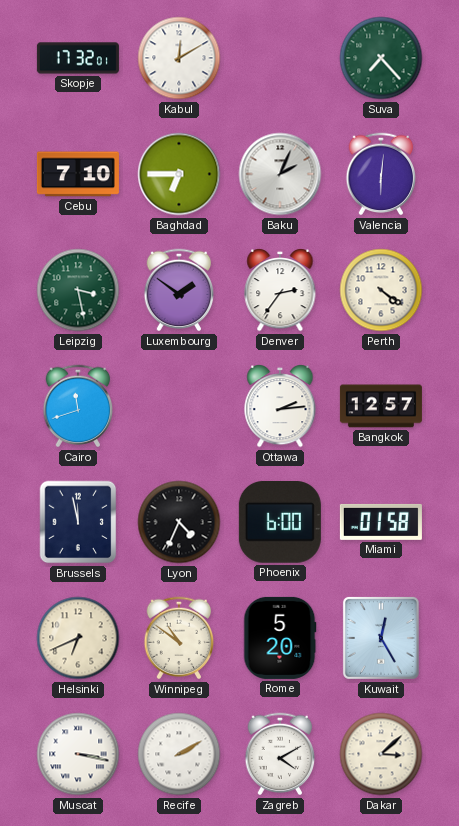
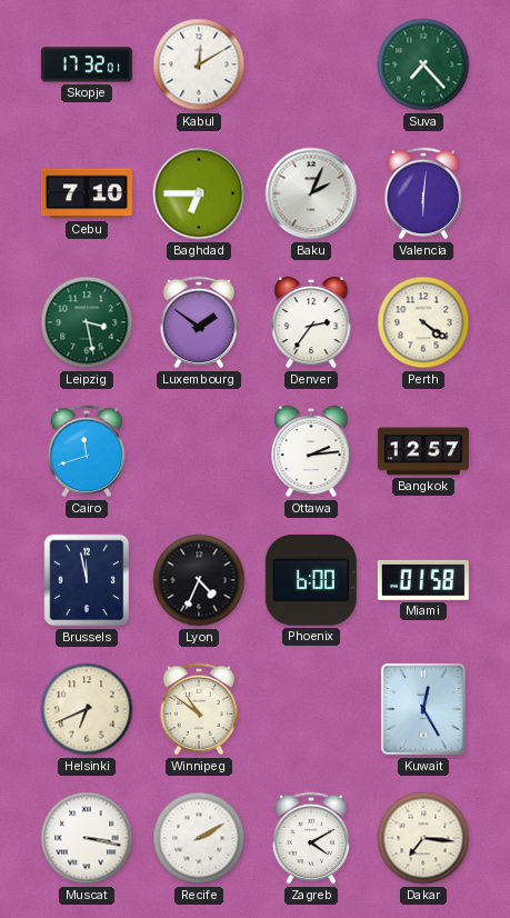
Rome: 5:20 -> none (280, 638)
Dakar: 3:08 -> 7:16 (423, 838)
